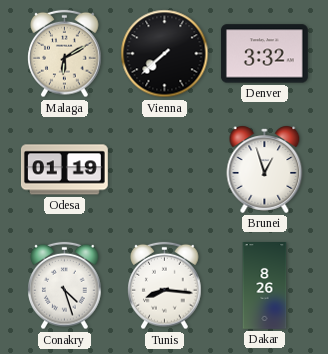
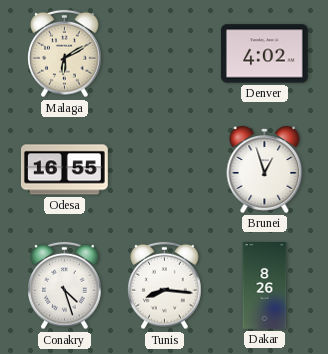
Vienna: 7:38 -> none (165, 54)
Denver: 3:32 -> 4:02 (264, 54)
Odesa: 01:19 -> 16:55 (64, 170)
